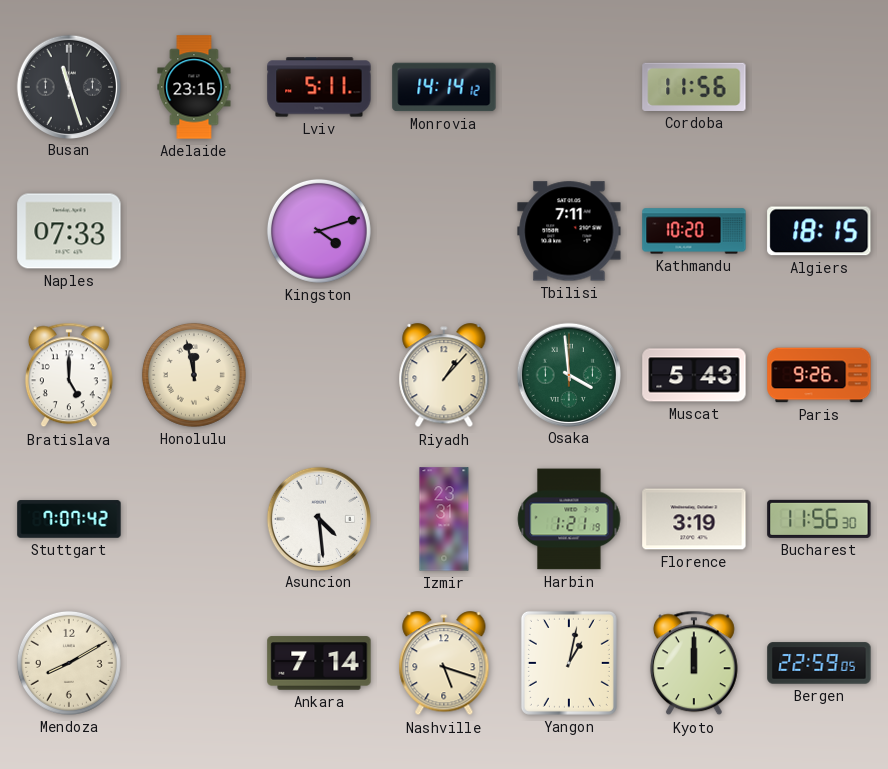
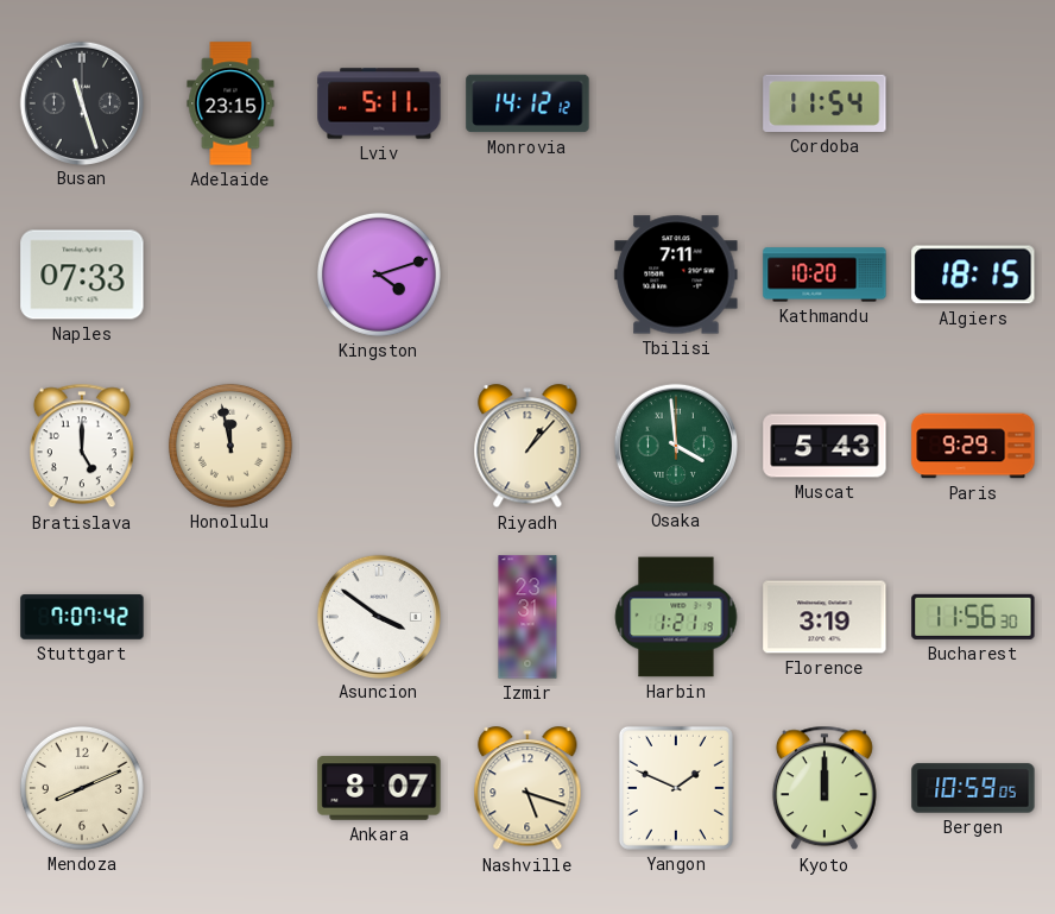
Monrovia: 14:14 -> 14:12 (527, 103)
Cordoba: 11:56 -> 11:54 (825, 103)
Paris: 9:26 -> 9:29 (973, 446)
Asuncion: 4:29 -> 3:51 (378, 616)
Mendoza: 8:10 -> 8:11 (82, 788)
Ankara: 7:14 -> 8:07 (379, 788)
Yangon: 1:02 -> 1:49 (676, 788)
Bergen: 22:59 -> 10:59 (973, 788)
